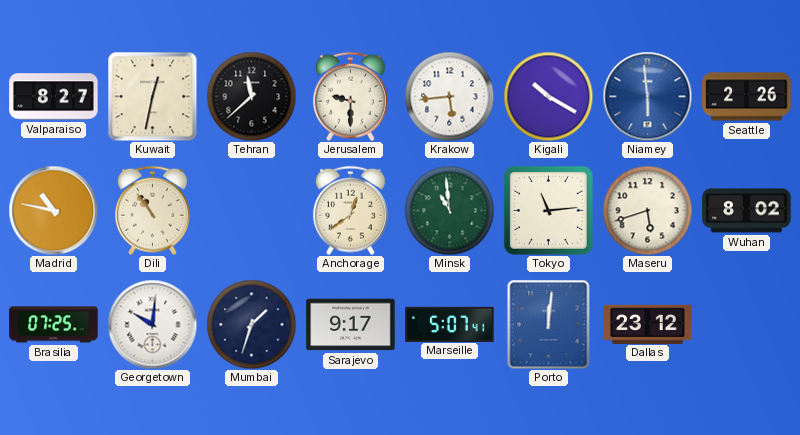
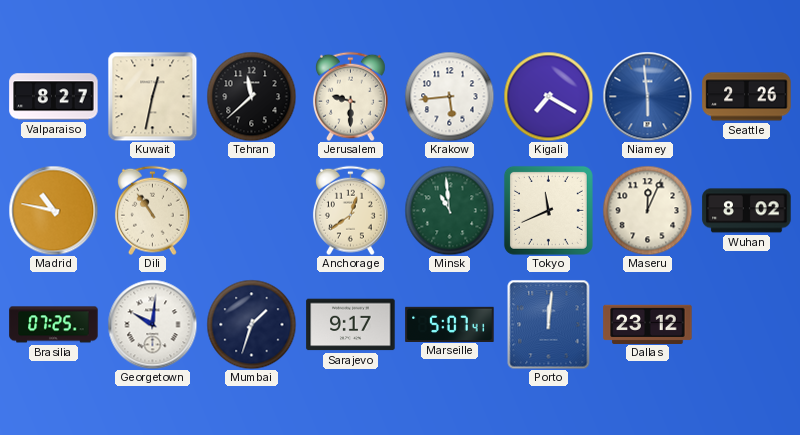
Kigali: 10:20 -> 7:20 (548, 96)
Tokyo: 11:14 -> 11:41 (548, 210)
Maseru: 5:42 -> 12:04 (647, 210)
